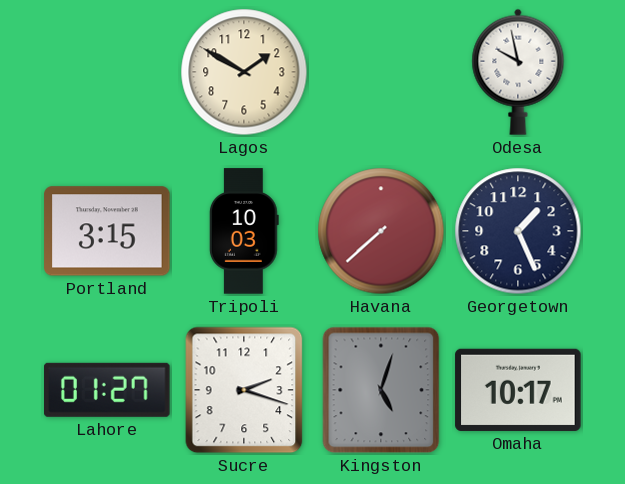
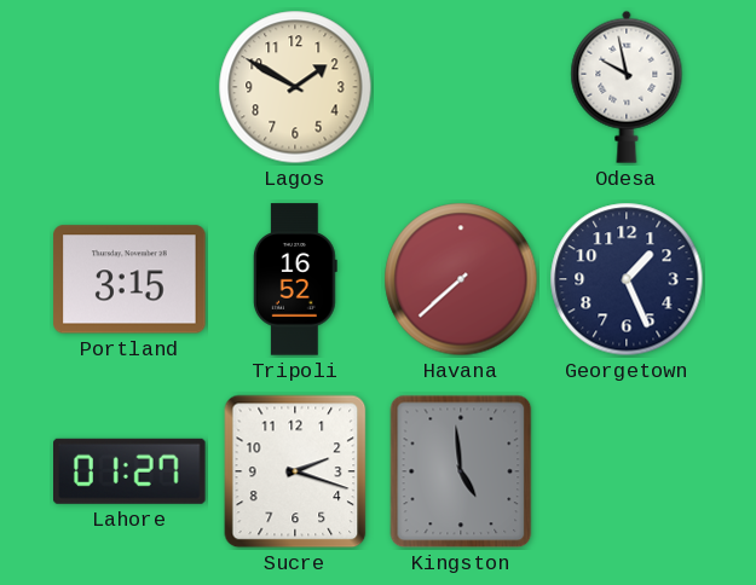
Tripoli: 10:03 -> 16:52 (295, 279)
Kingston: 5:03 -> 4:59 (461, 471)
Omaha: 10:17 -> none (518, 390)
